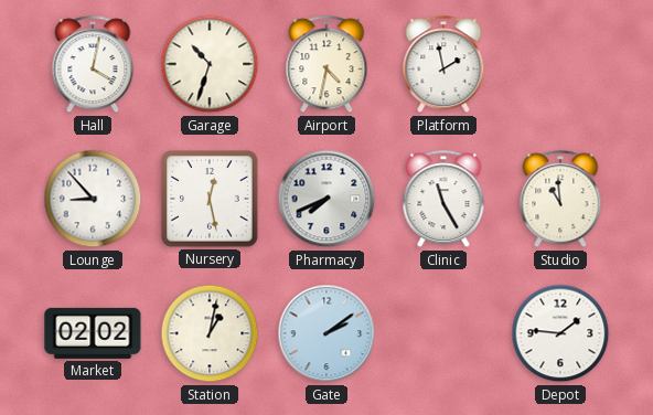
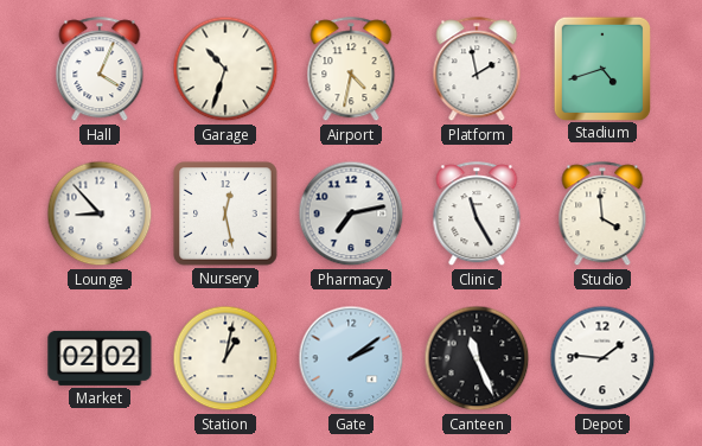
Hall: 4:02 -> 4:04 (100, 70)
Stadium: none -> 4:42 (601, 68)
Pharmacy: 7:41 -> 7:13 (351, 214)
Studio: 10:59 -> 3:59 (602, 215)
Canteen: none -> 11:26 (477, 358)
